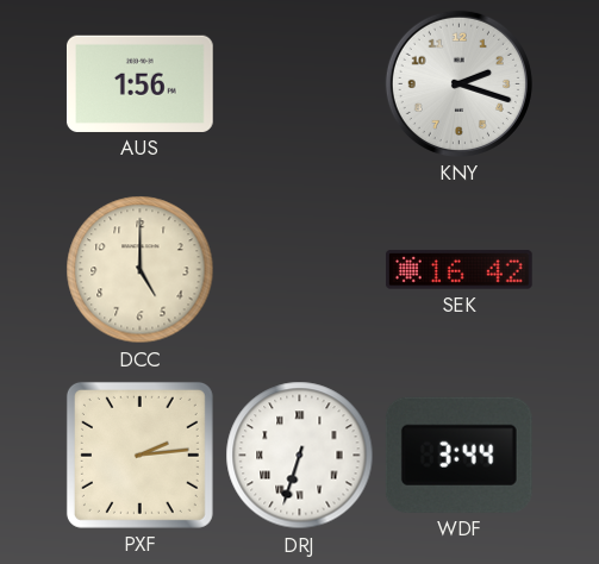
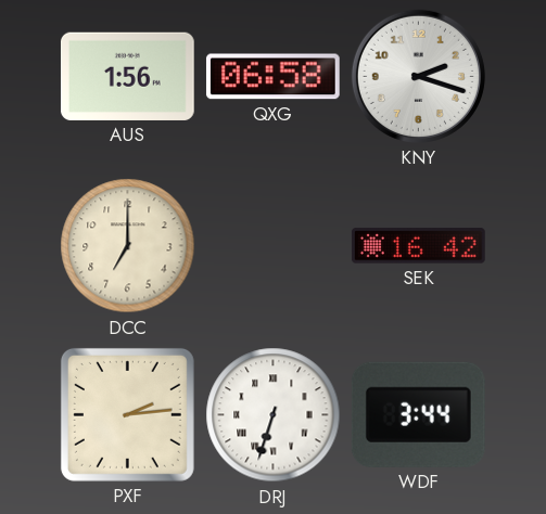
QXG: none -> 06:58 (272, 77)
DCC: 5:00 -> 7:00 (128, 246)
